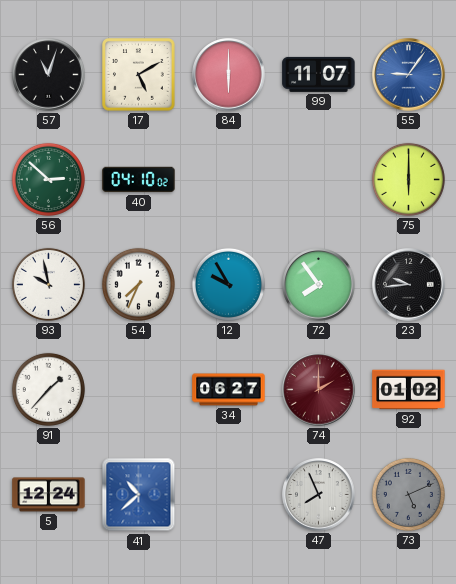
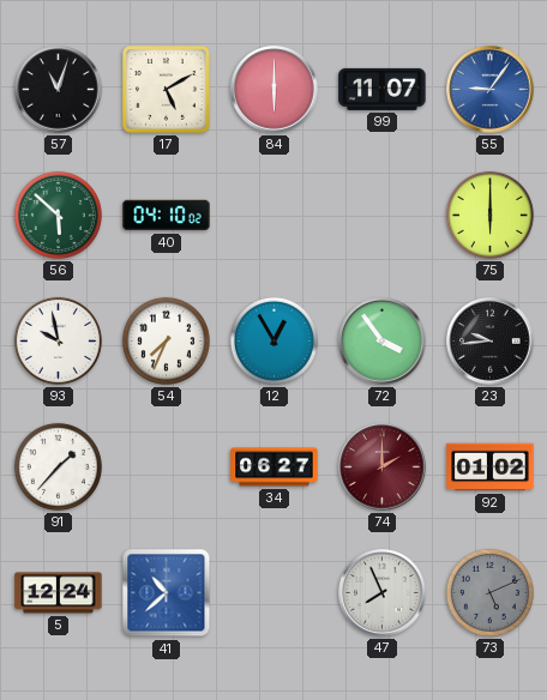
56: 2:52 -> 5:52 (58, 215)
12: 9:55 -> 12:55 (273, 340)
72: 7:54 -> 3:54 (383, 342)
